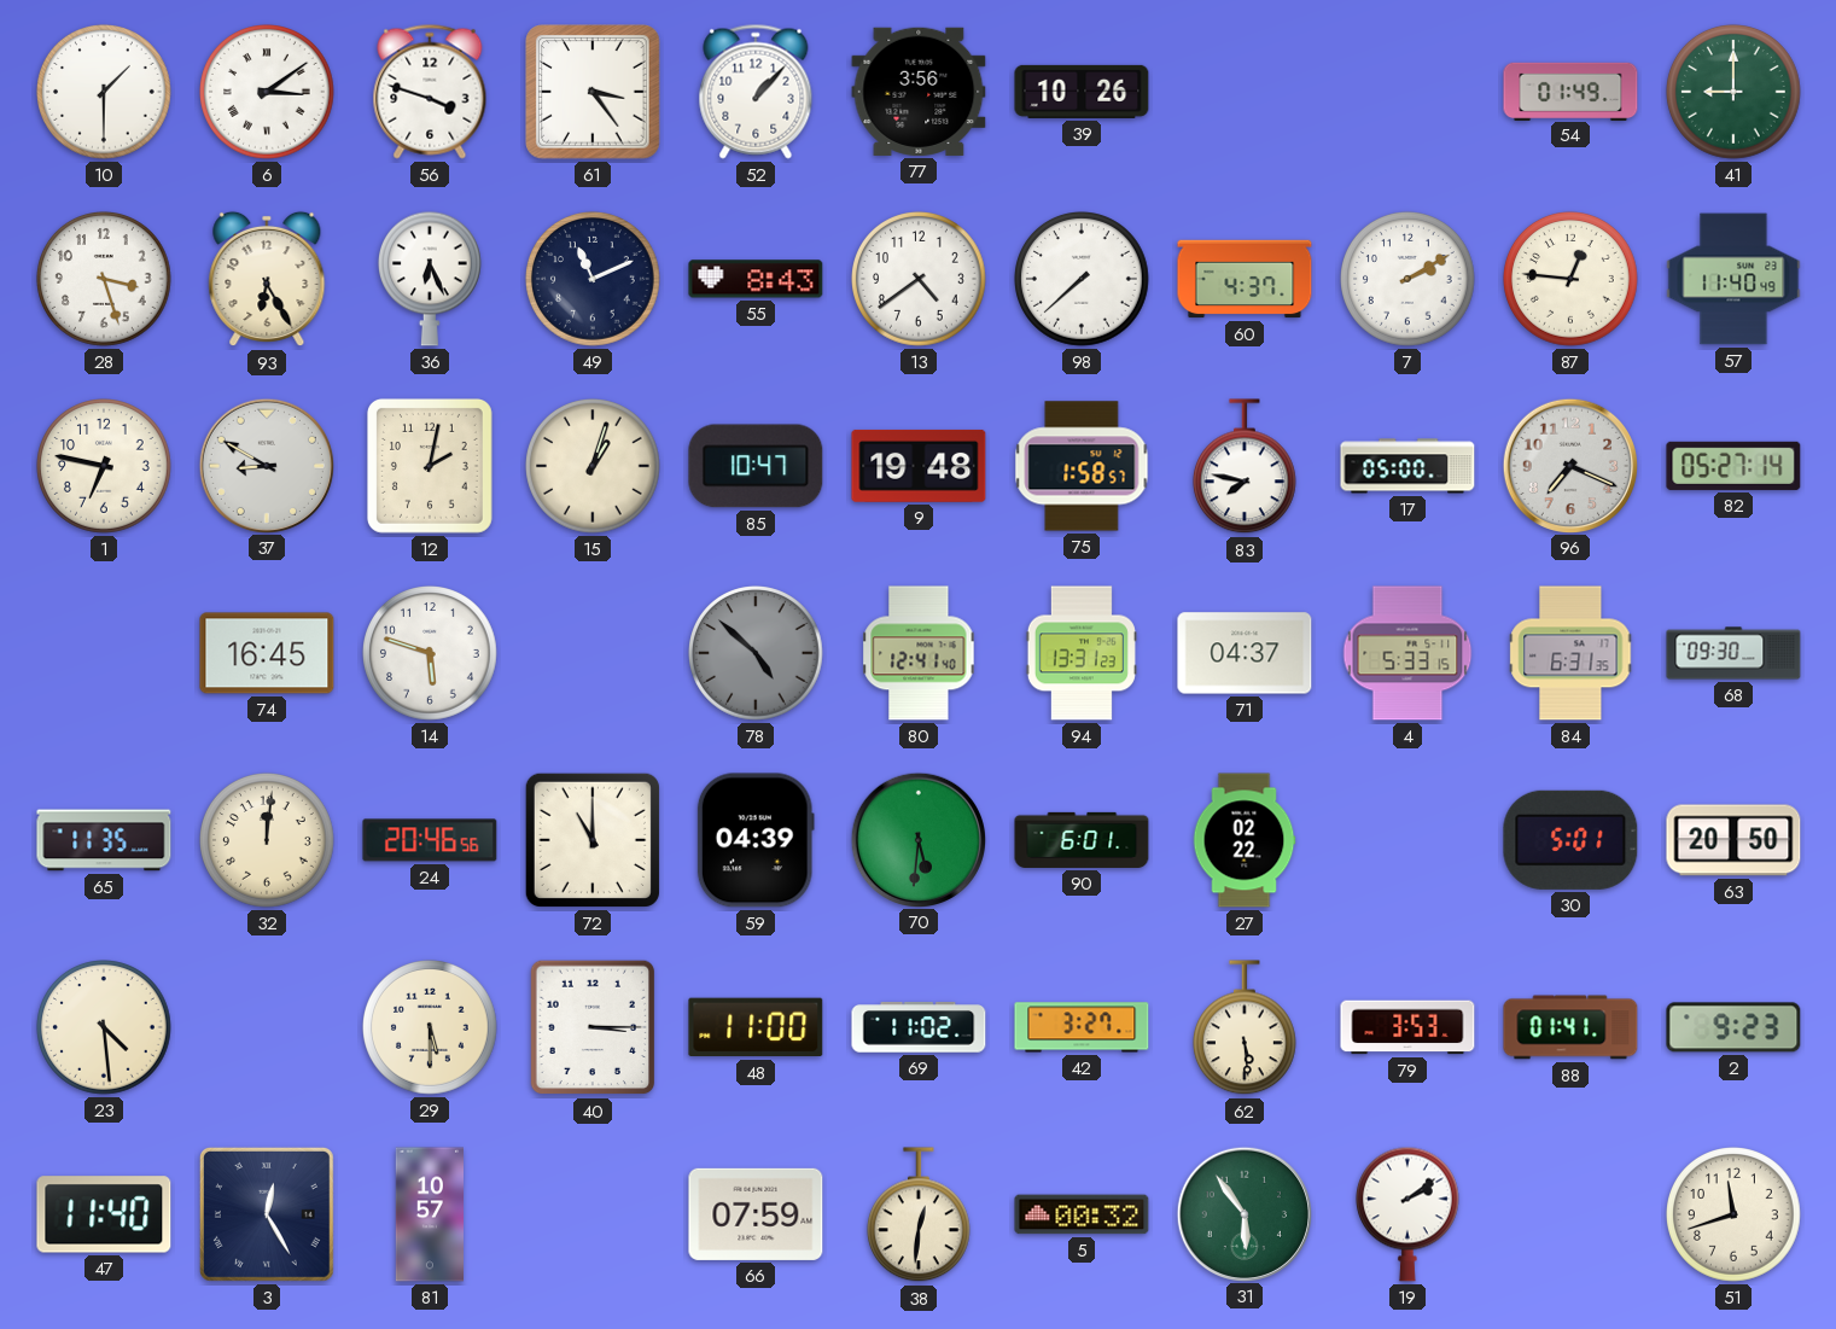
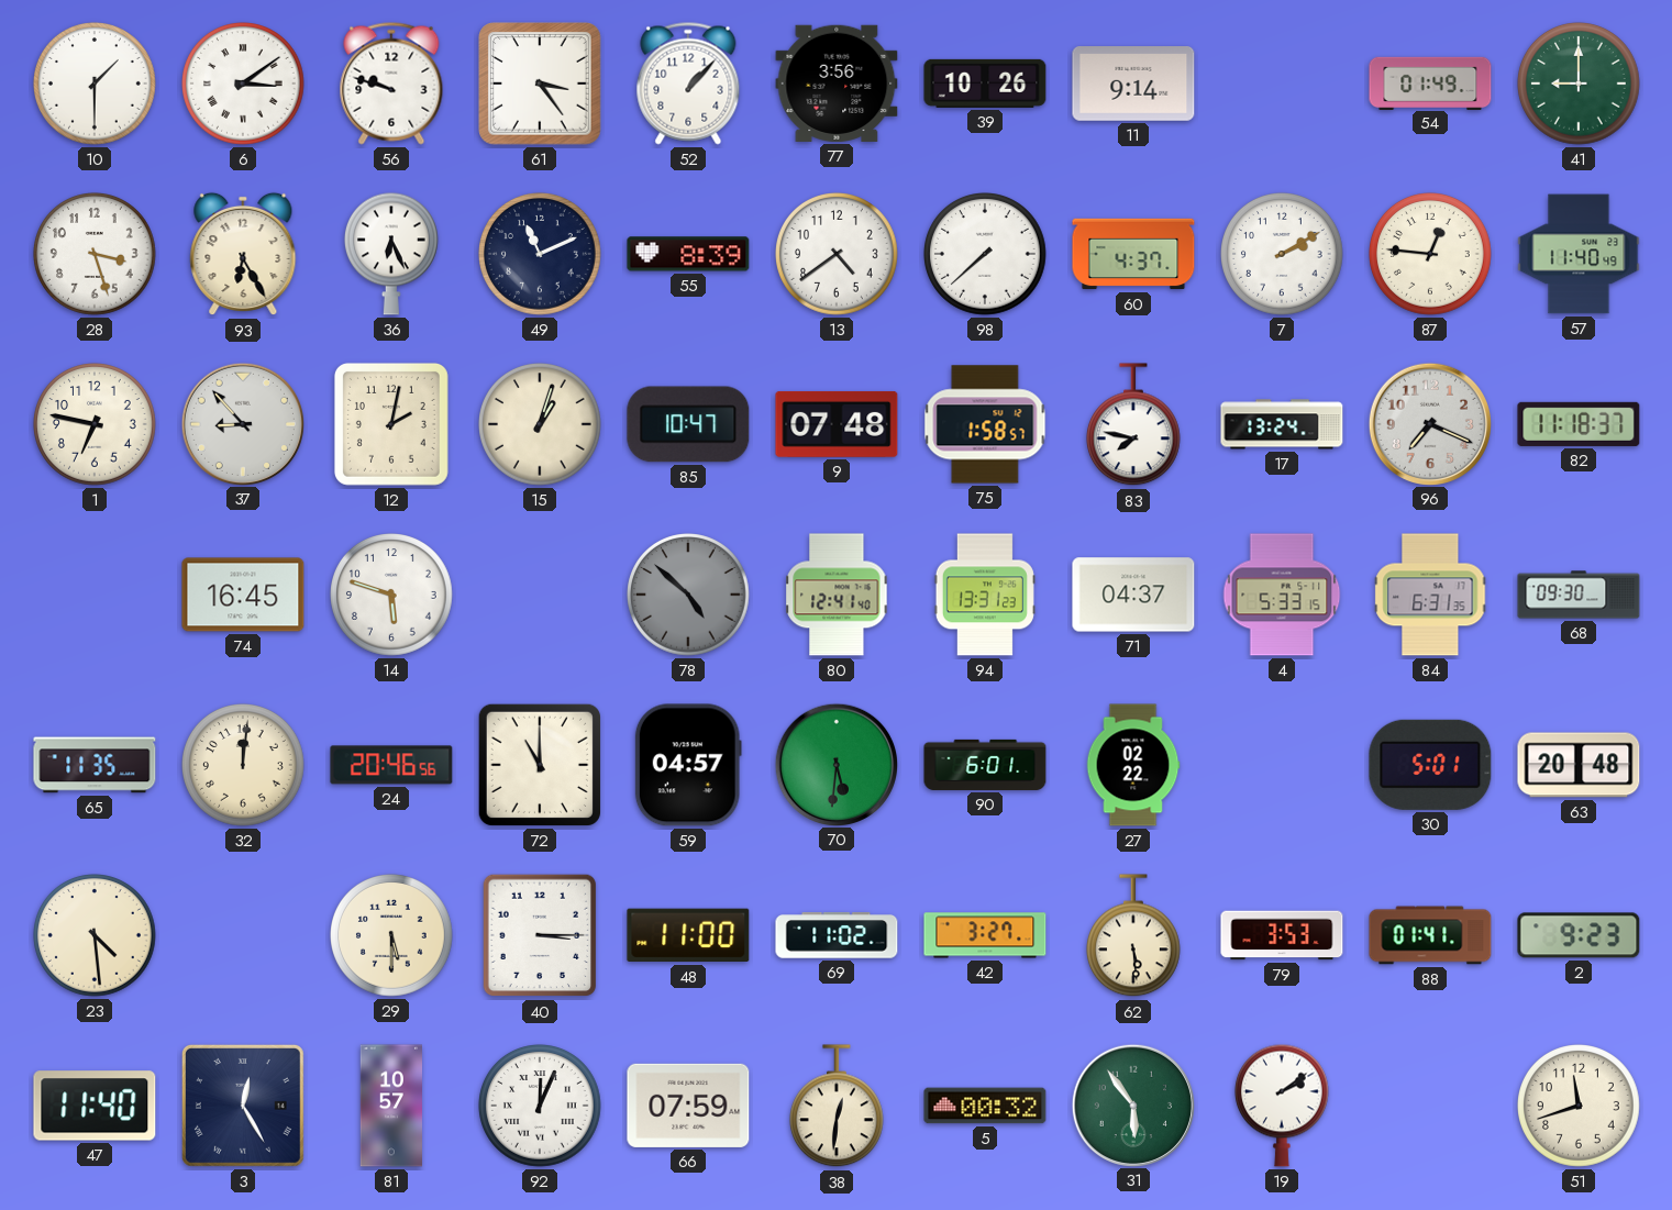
56: 3:48 -> 9:48 (391, 84)
11: none -> 9:14 (1133, 85)
55: 8:43 -> 8:39 (688, 254)
37: 8:50 -> 8:53 (242, 423)
9: 19:48 -> 07:48 (837, 424)
17: 05:00 -> 13:24 (1282, 424)
82: 05:27 -> 11:18 (1579, 424)
59: 04:39 -> 04:57 (688, 765)
63: 20:50 -> 20:48 (1579, 765)
92: none -> 12:04 (541, 1107)
